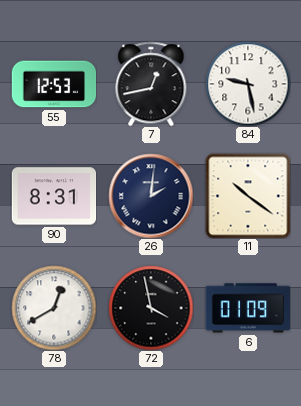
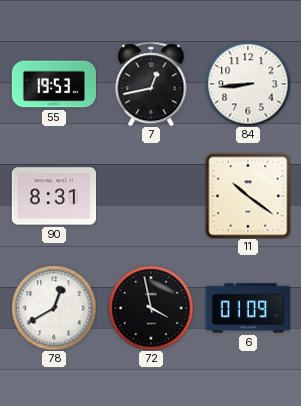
55: 12:53 -> 19:53 (54, 84)
84: 9:28 -> 8:44 (248, 84)
26: 2:01 -> none (151, 196)
